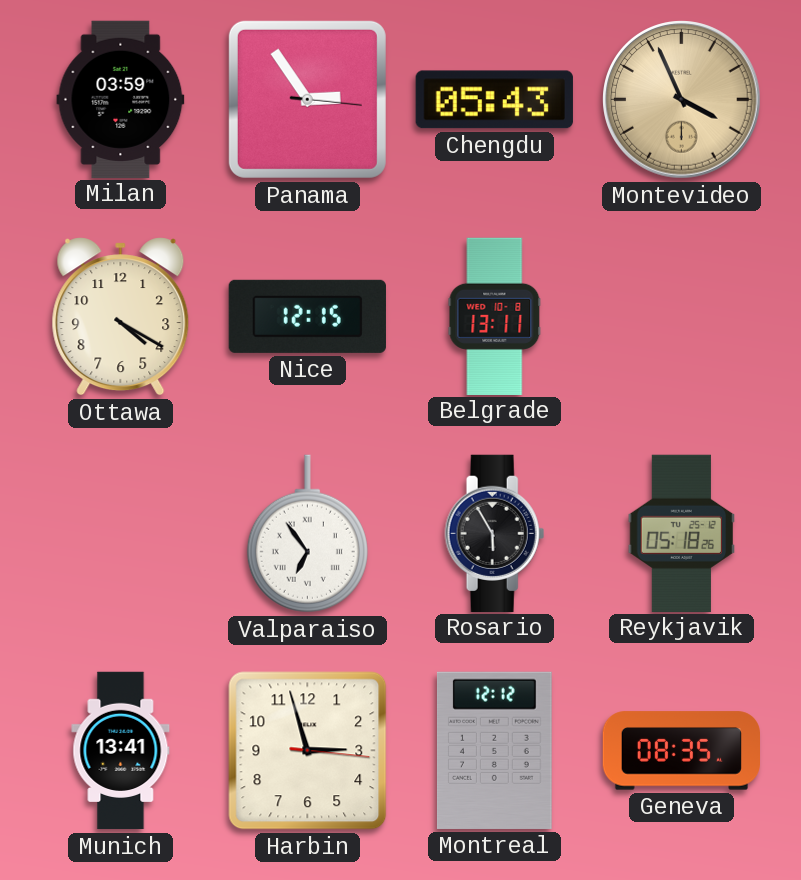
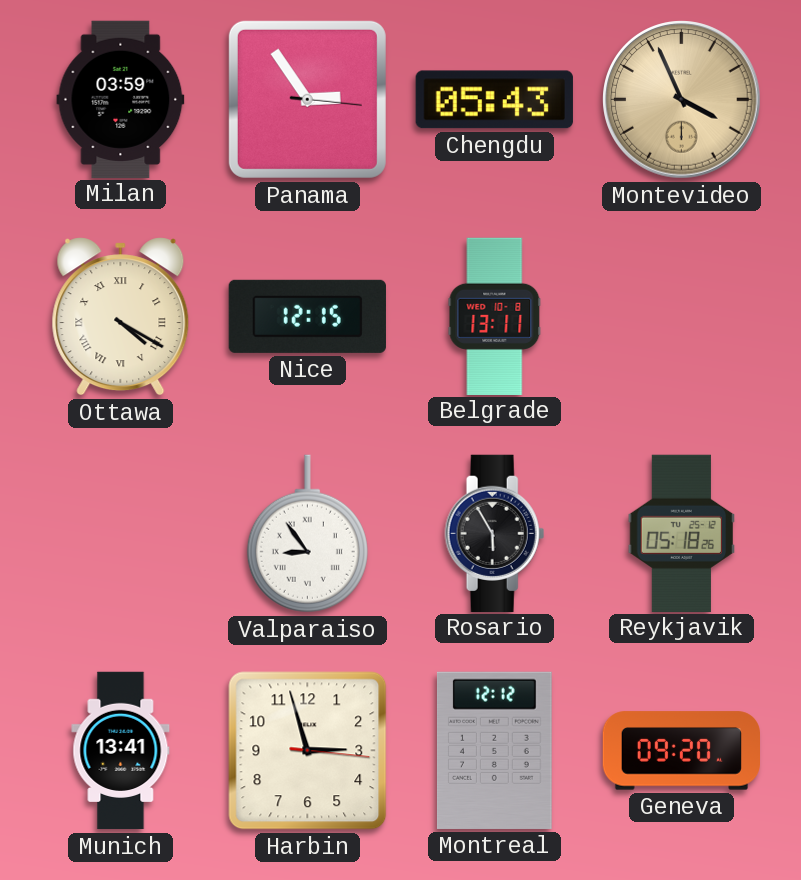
Ottawa numerals: Arabic -> Roman (121, 317)
Valparaiso: 6:54 -> 8:54 (307, 534)
Geneva: 08:35 -> 09:20 (681, 751)
